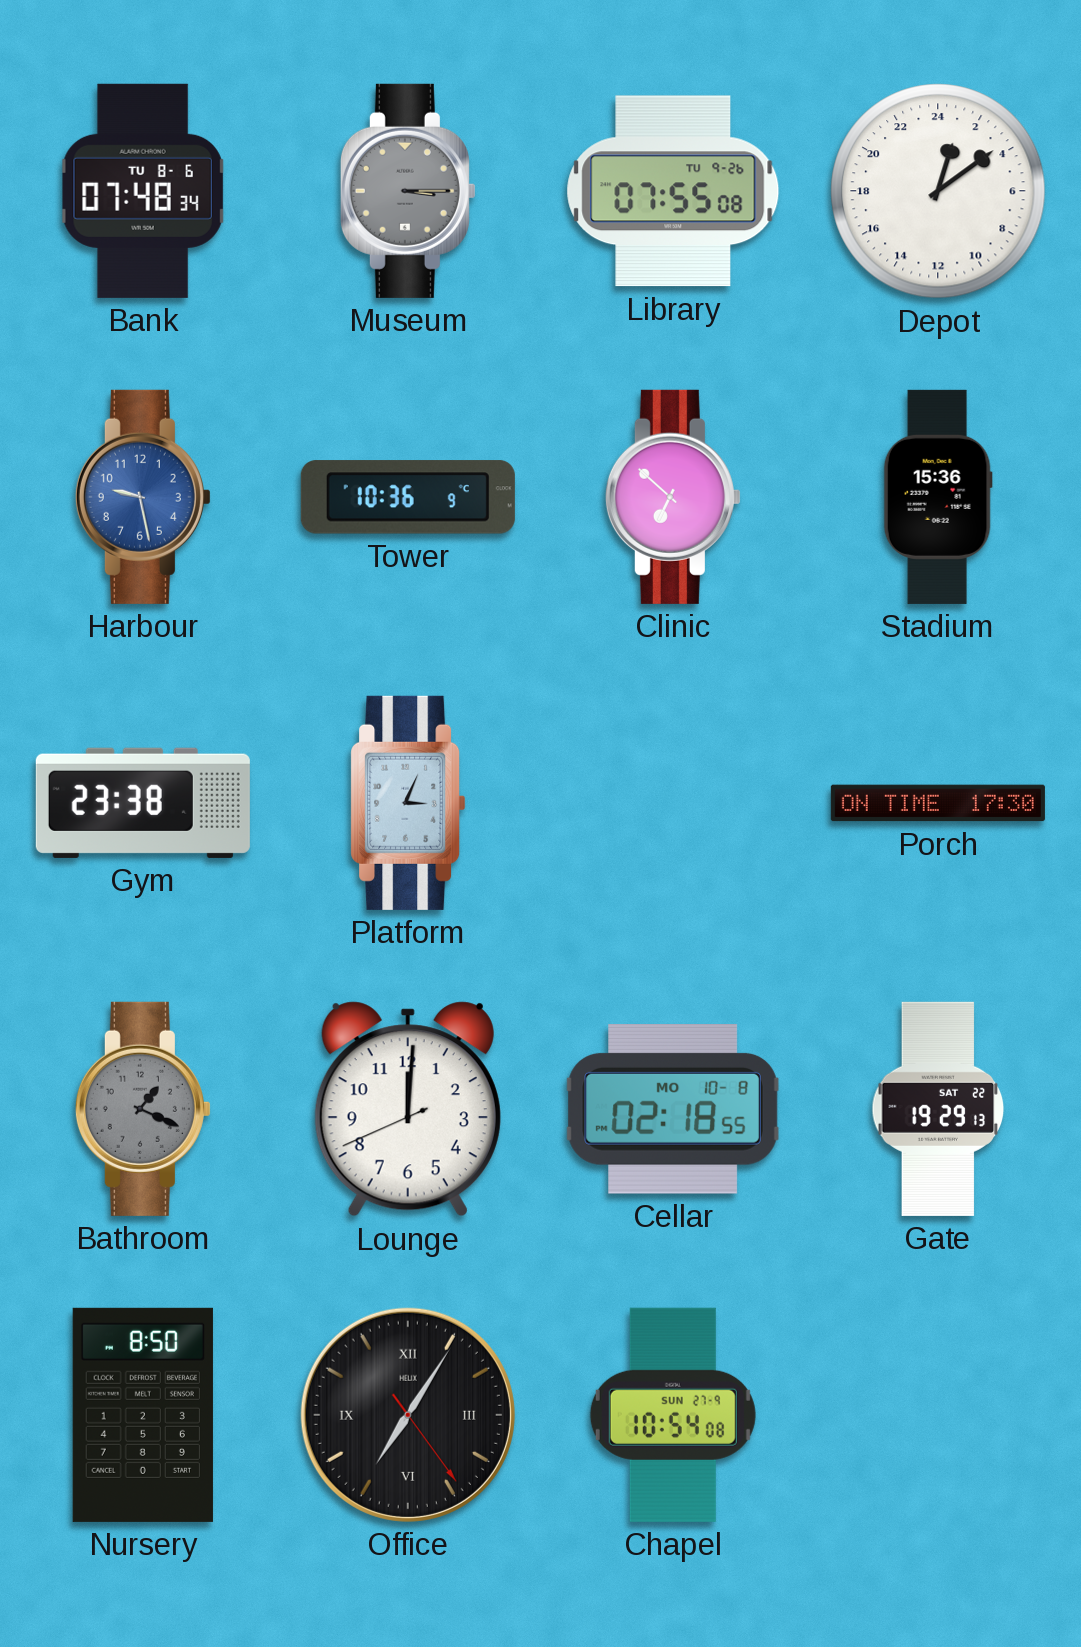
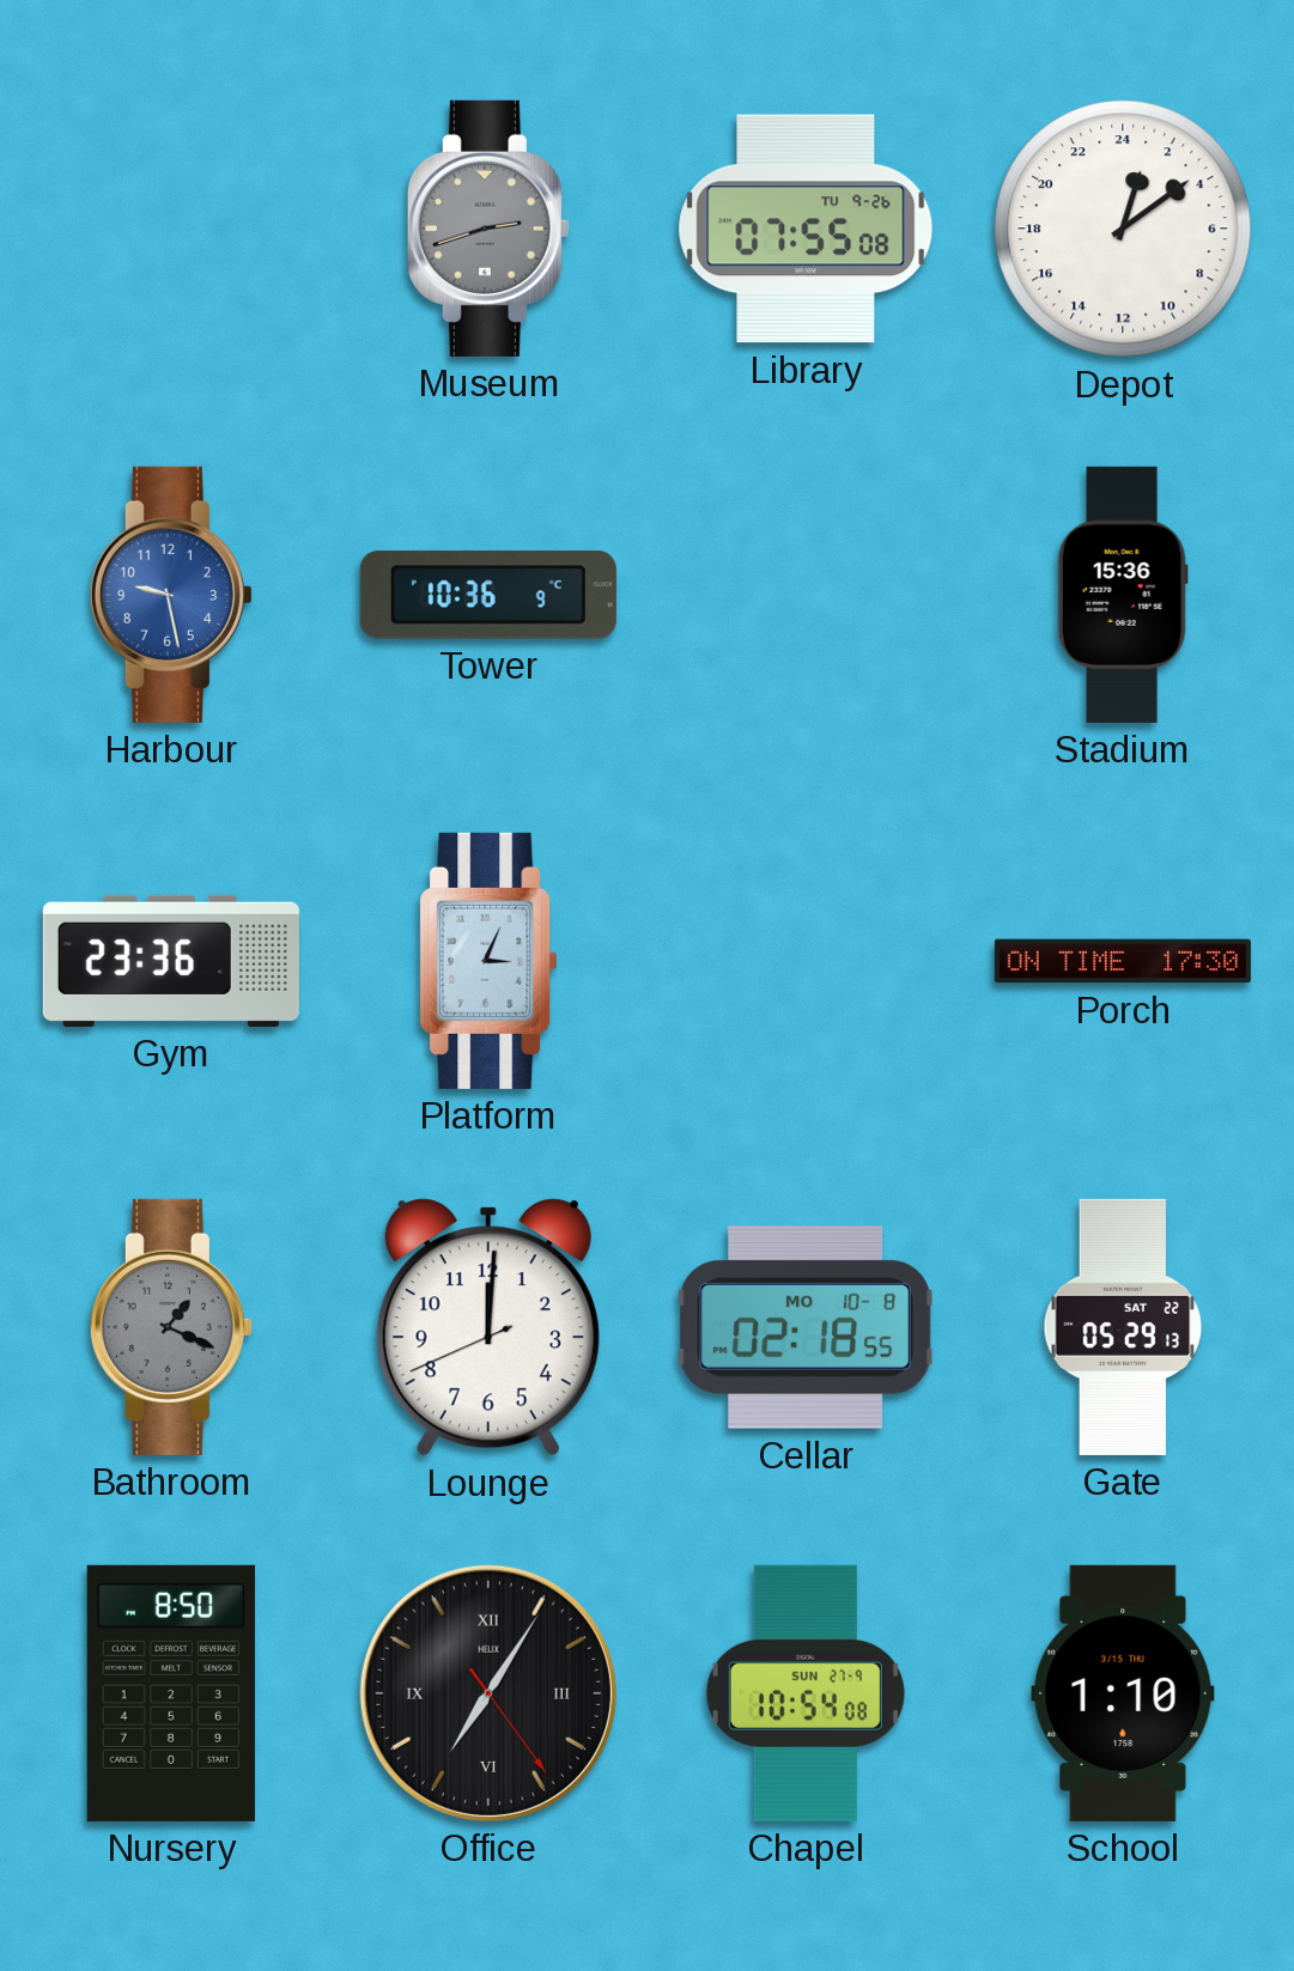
Bank: 07:48 -> none (143, 191)
Museum: 3:15 -> 2:42 (488, 229)
Clinic: 6:52 -> none (673, 497)
Gym: 23:38 -> 23:36 (171, 961)
Gate: 19:29 -> 05:29 (1123, 1327)
School: none -> 1:10 (1123, 1693)
